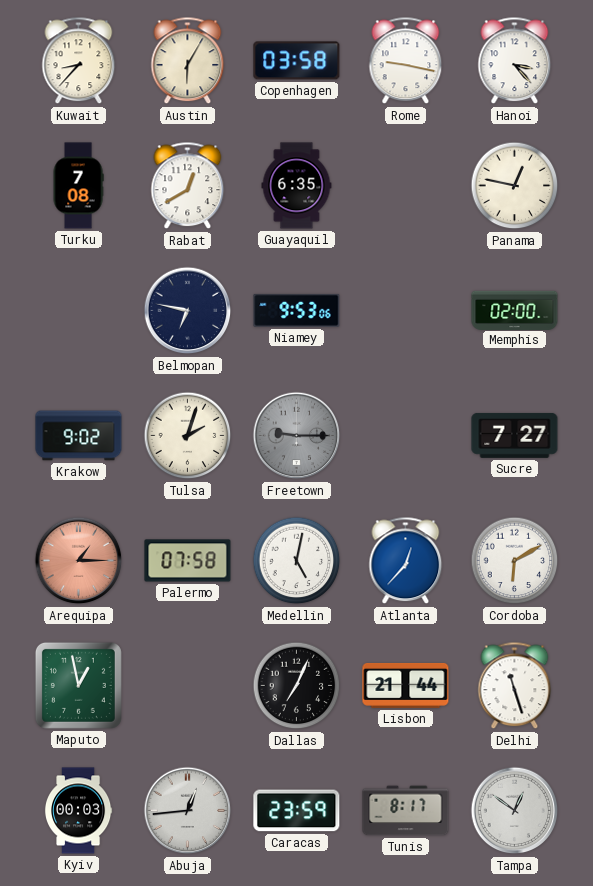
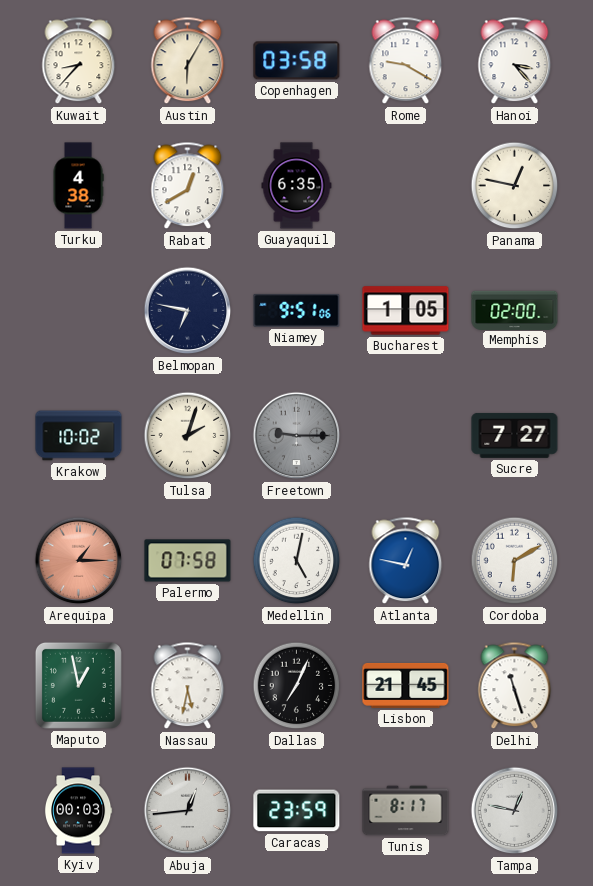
Rome: 9:17 -> 9:20 (406, 61)
Turku: 7:08 -> 4:38 (78, 186)
Niamey: 9:53 -> 9:51 (297, 310)
Bucharest: none -> 1:05 (406, 311)
Krakow: 9:02 -> 10:02 (79, 436)
Atlanta: 12:37 -> 12:47 (406, 561)
Nassau: none -> 5:32 (188, 686)
Lisbon: 21:44 -> 21:45 (406, 685)
Tampa: 12:51 -> 12:47 (515, 811)
